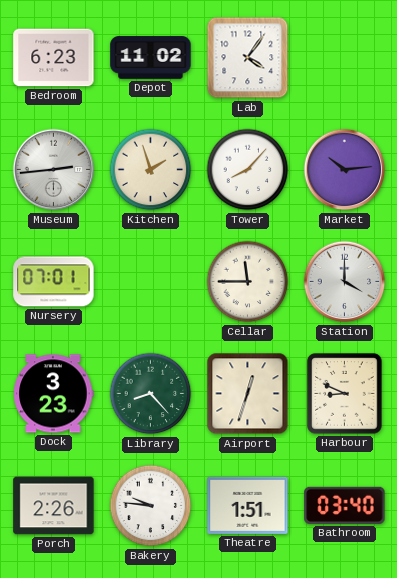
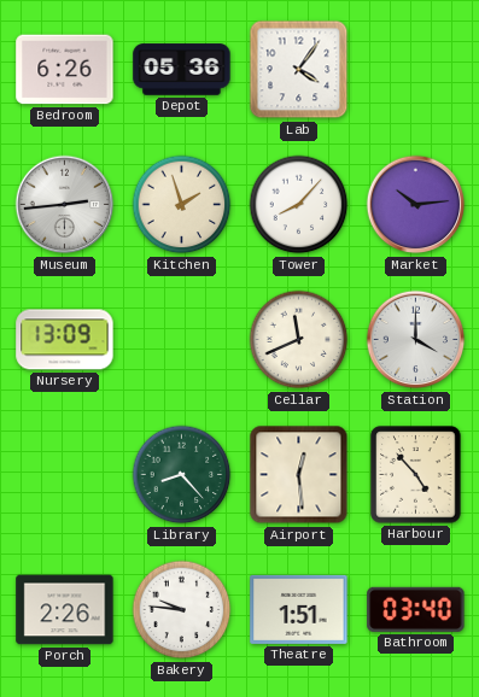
Bedroom: 6:23 -> 6:26 (65, 70)
Depot: 11:02 -> 05:36 (182, 70)
Nursery: 07:01 -> 13:09 (65, 340)
Cellar: 11:45 -> 11:41 (299, 340)
Dock: 3:23 -> none (54, 394)
Airport: 12:33 -> 12:29 (299, 475)
Harbour: 8:49 -> 4:53 (416, 475)
